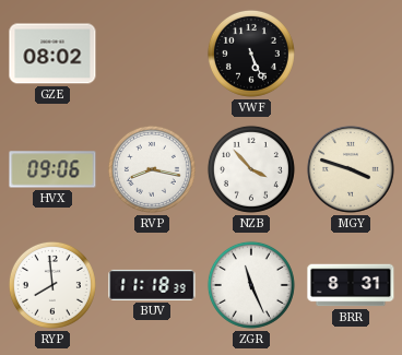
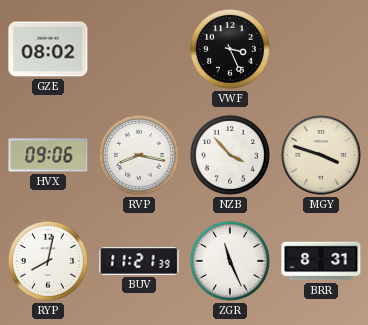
VWF: 5:26 -> 3:26 (230, 49)
RYP: 7:59 -> 8:02 (48, 261)
BUV: 11:18 -> 11:21 (139, 261)
